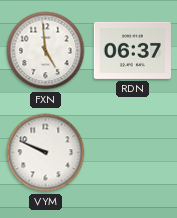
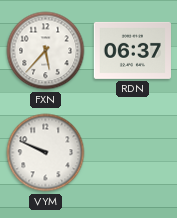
FXN: 4:59 -> 5:37 (46, 51)
